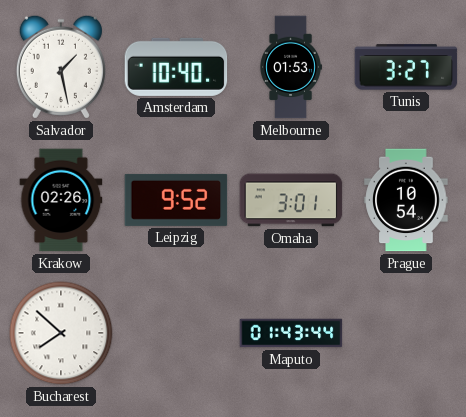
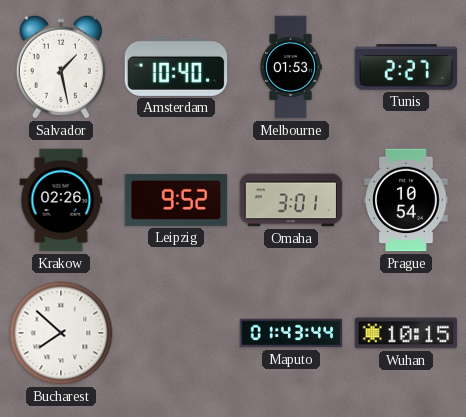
Tunis: 3:27 -> 2:27 (406, 67)
Wuhan: none -> 10:15 (406, 333)
